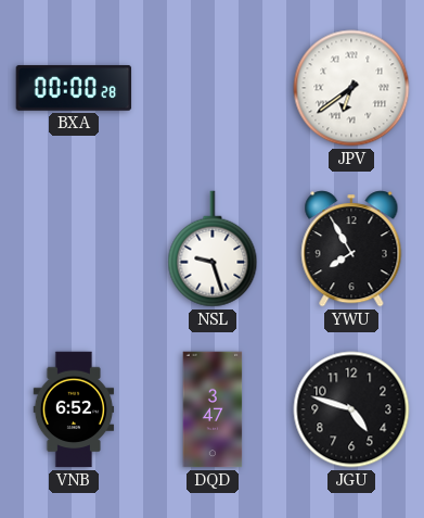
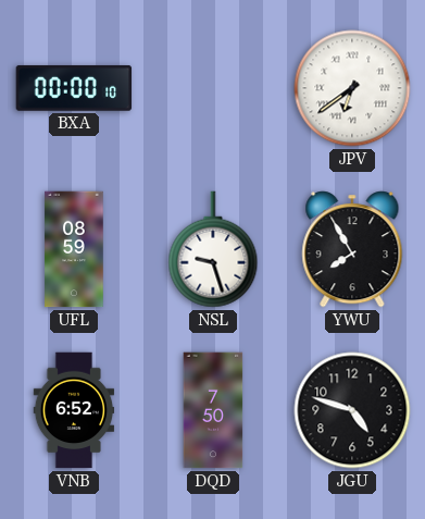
BXA: 00:00:28 -> 00:00:10 (74, 88)
UFL: none -> 08:59 (74, 249)
DQD: 3:47 -> 7:50 (213, 410)
